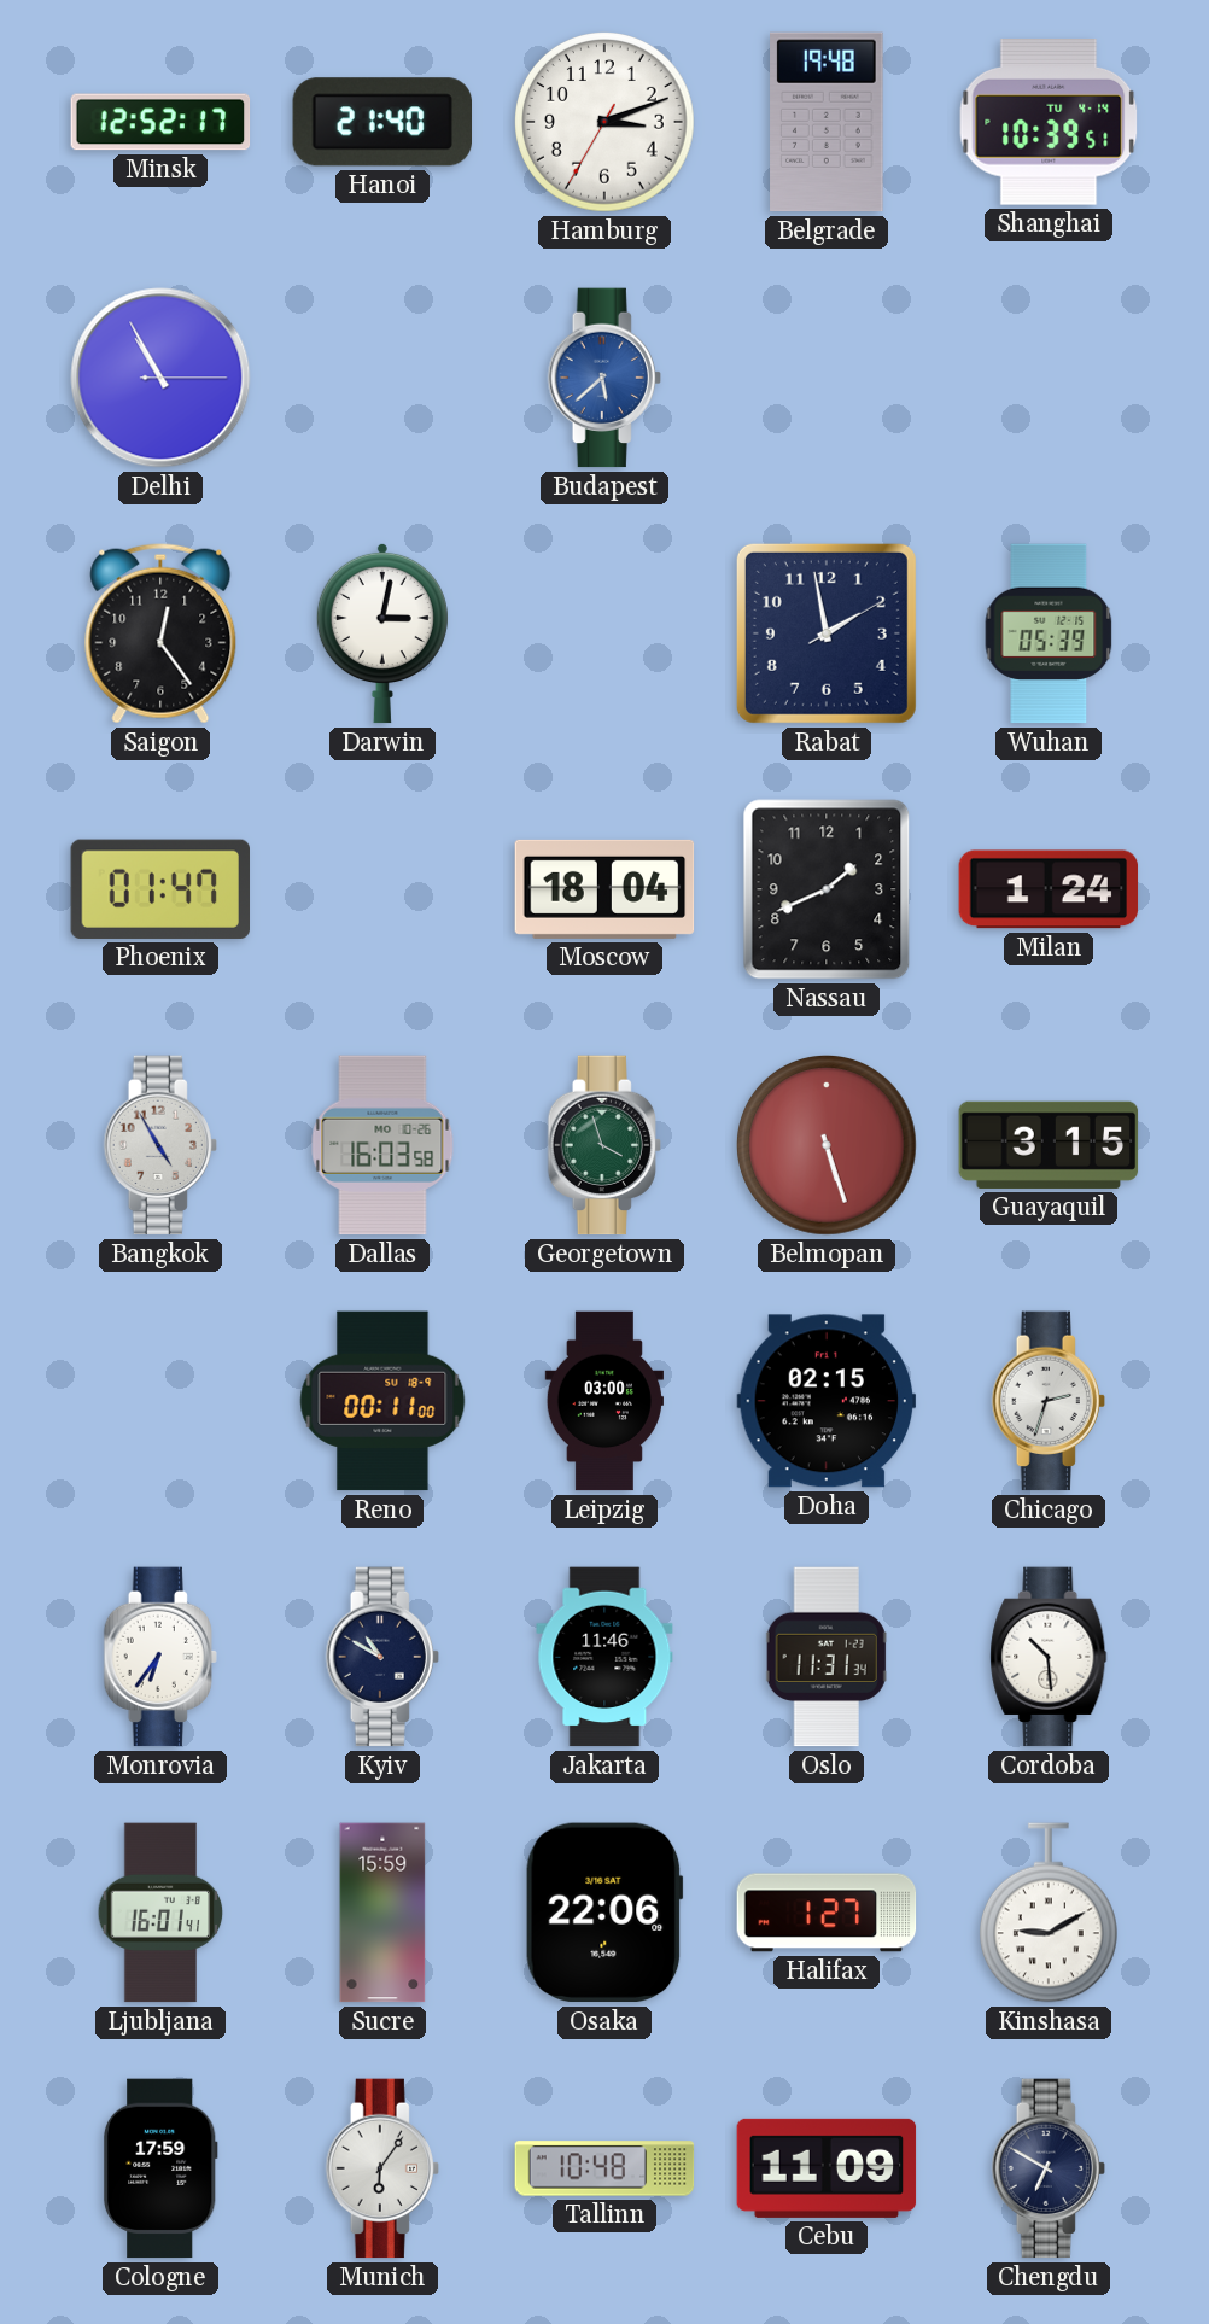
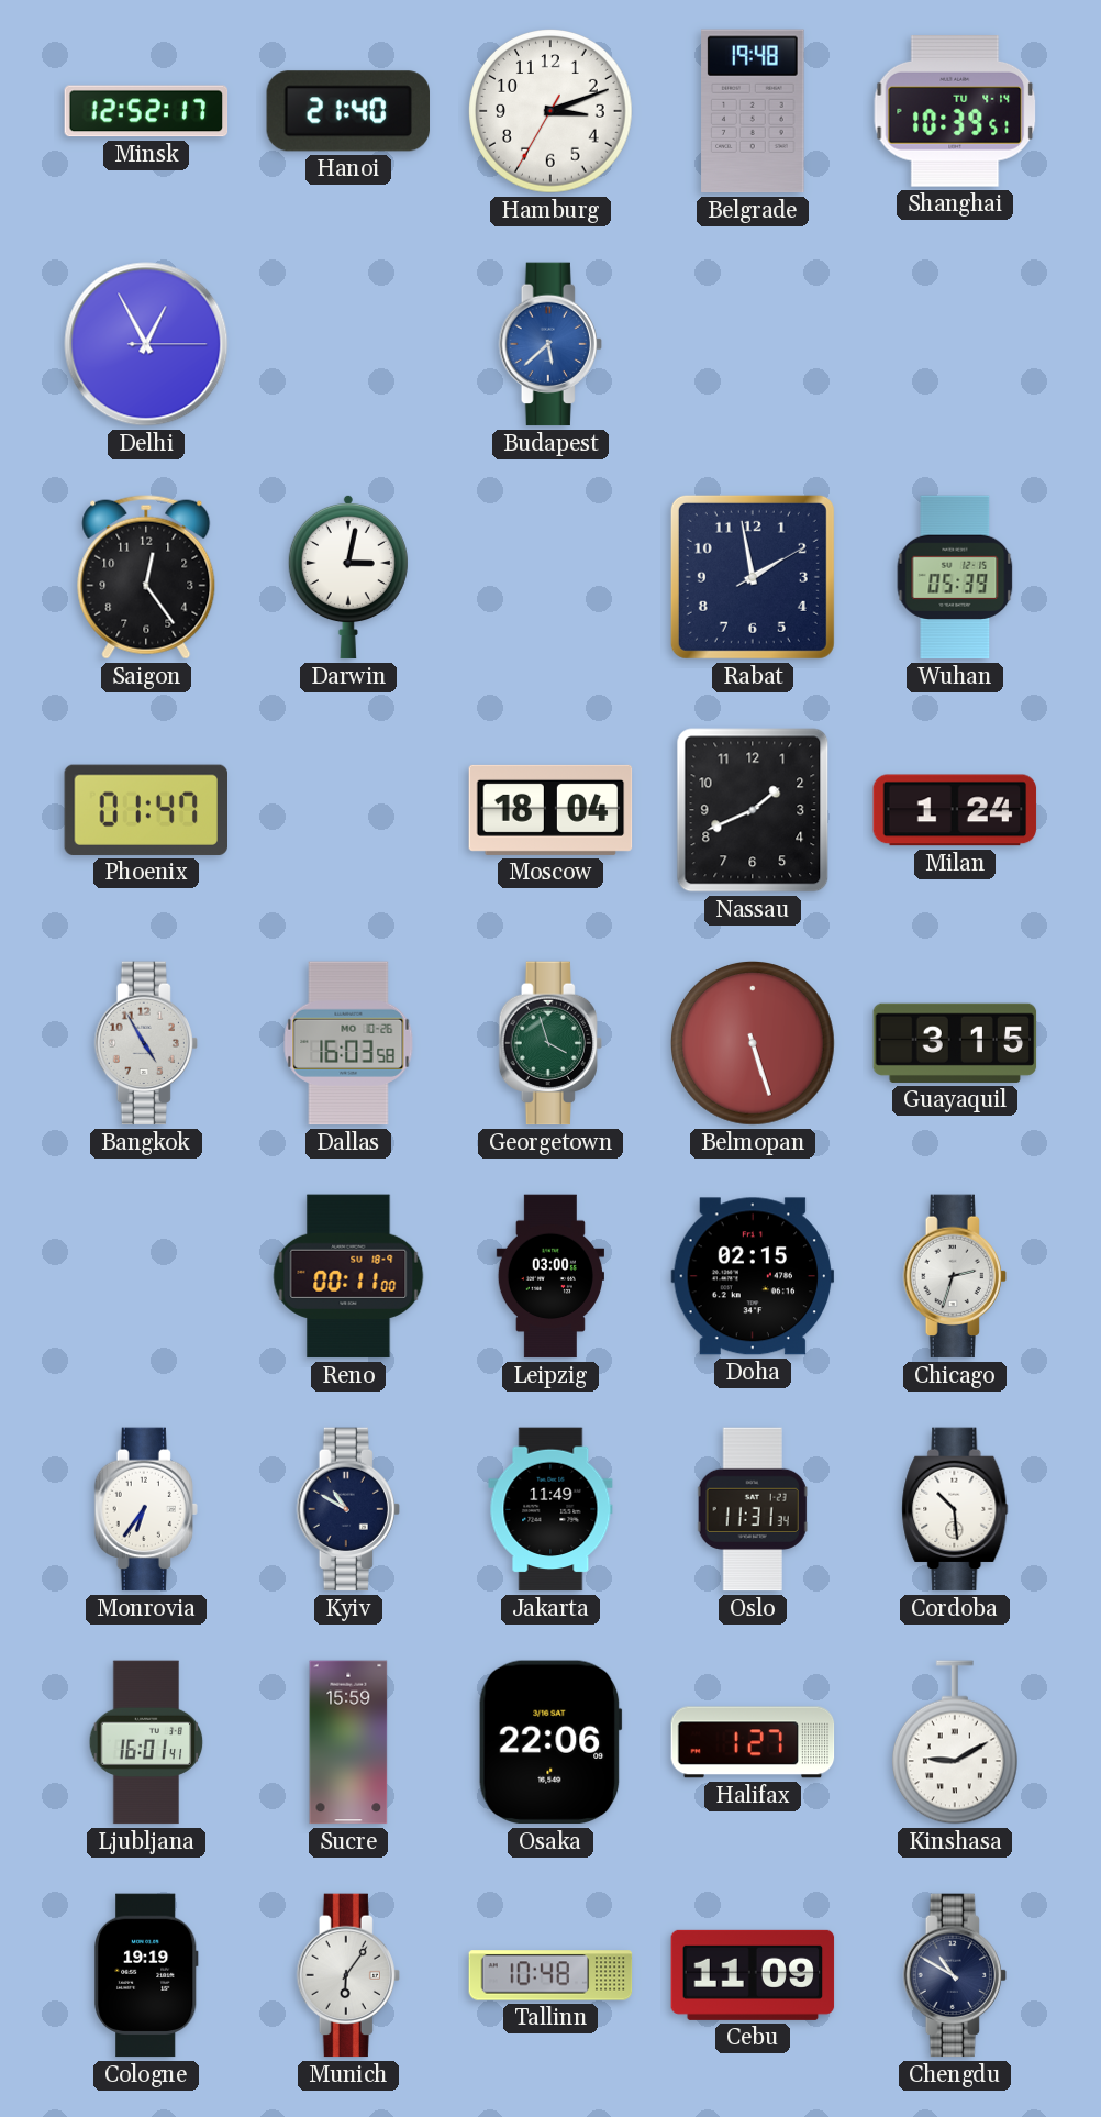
Delhi: 10:55 -> 12:55 (146, 344)
Jakarta: 11:46 -> 11:49 (550, 1509)
Cologne: 17:59 -> 19:19 (146, 1975)
Chengdu: 6:50 -> 10:50 (955, 1975)
